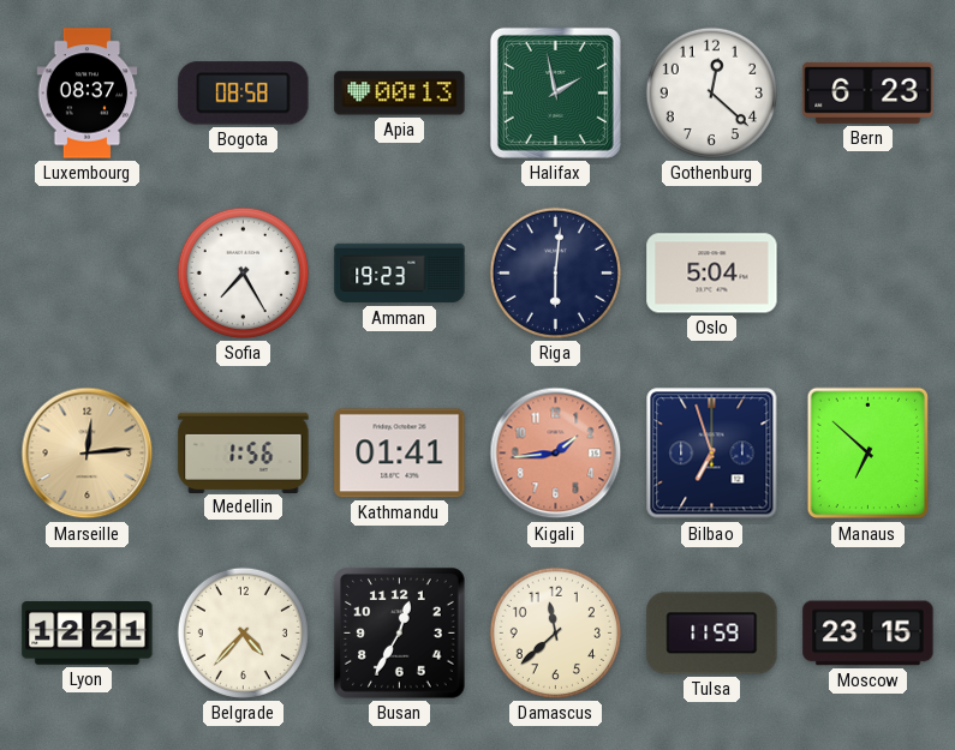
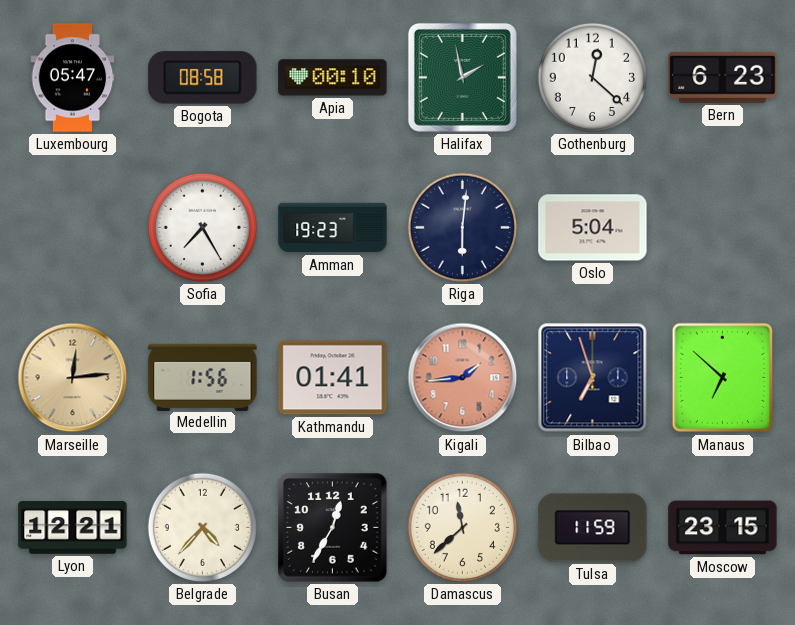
Luxembourg: 08:37 -> 05:47 (73, 78)
Apia: 00:13 -> 00:10 (333, 78)
